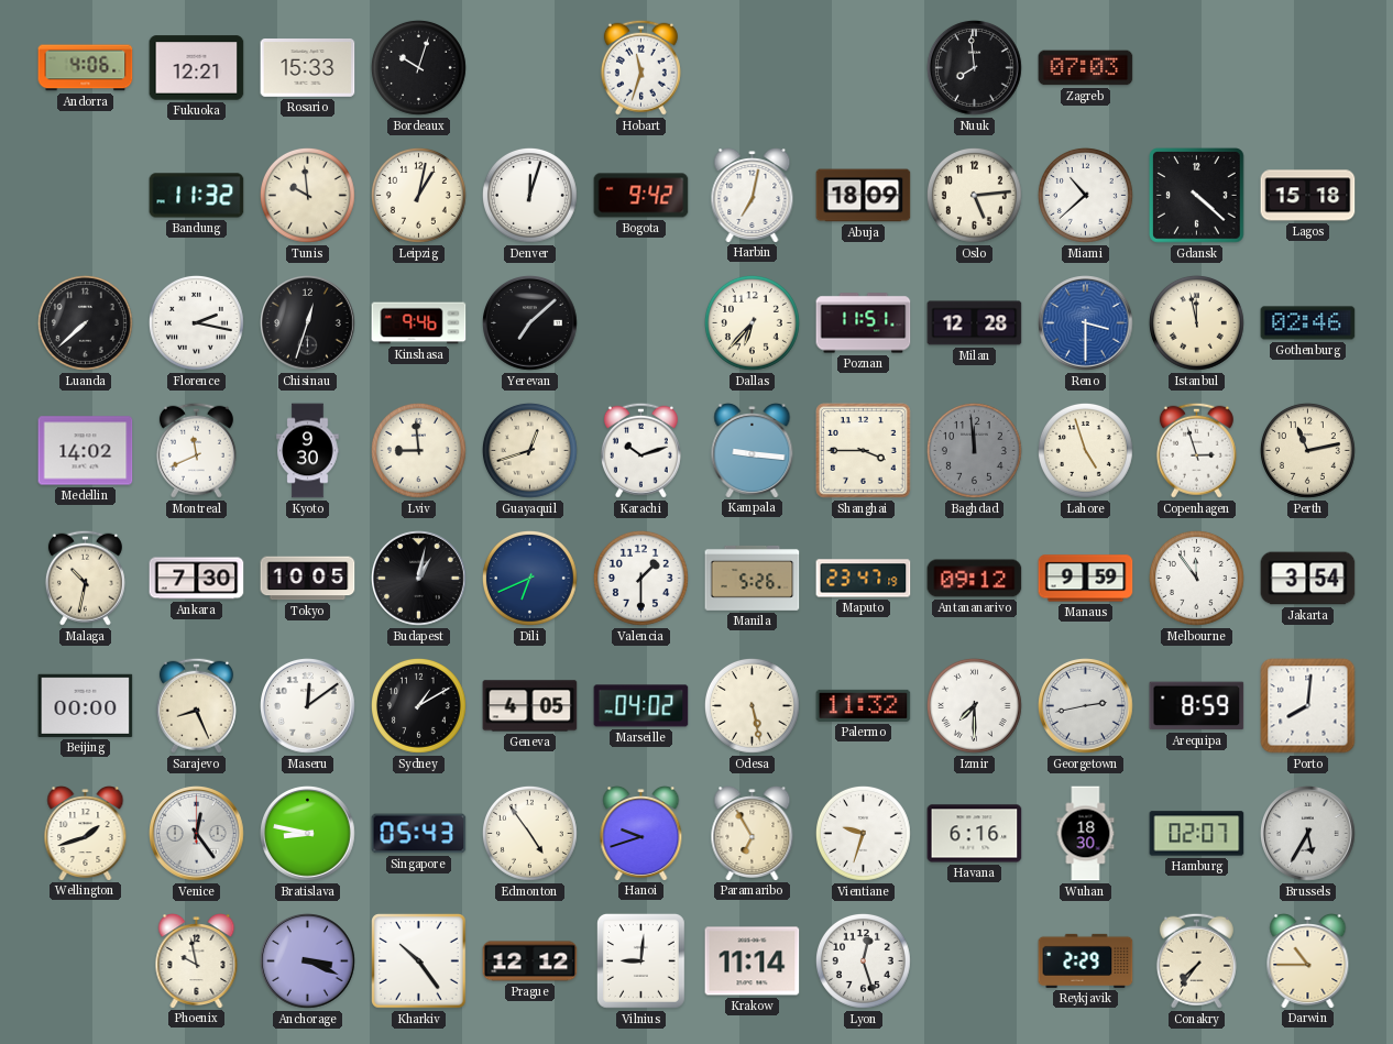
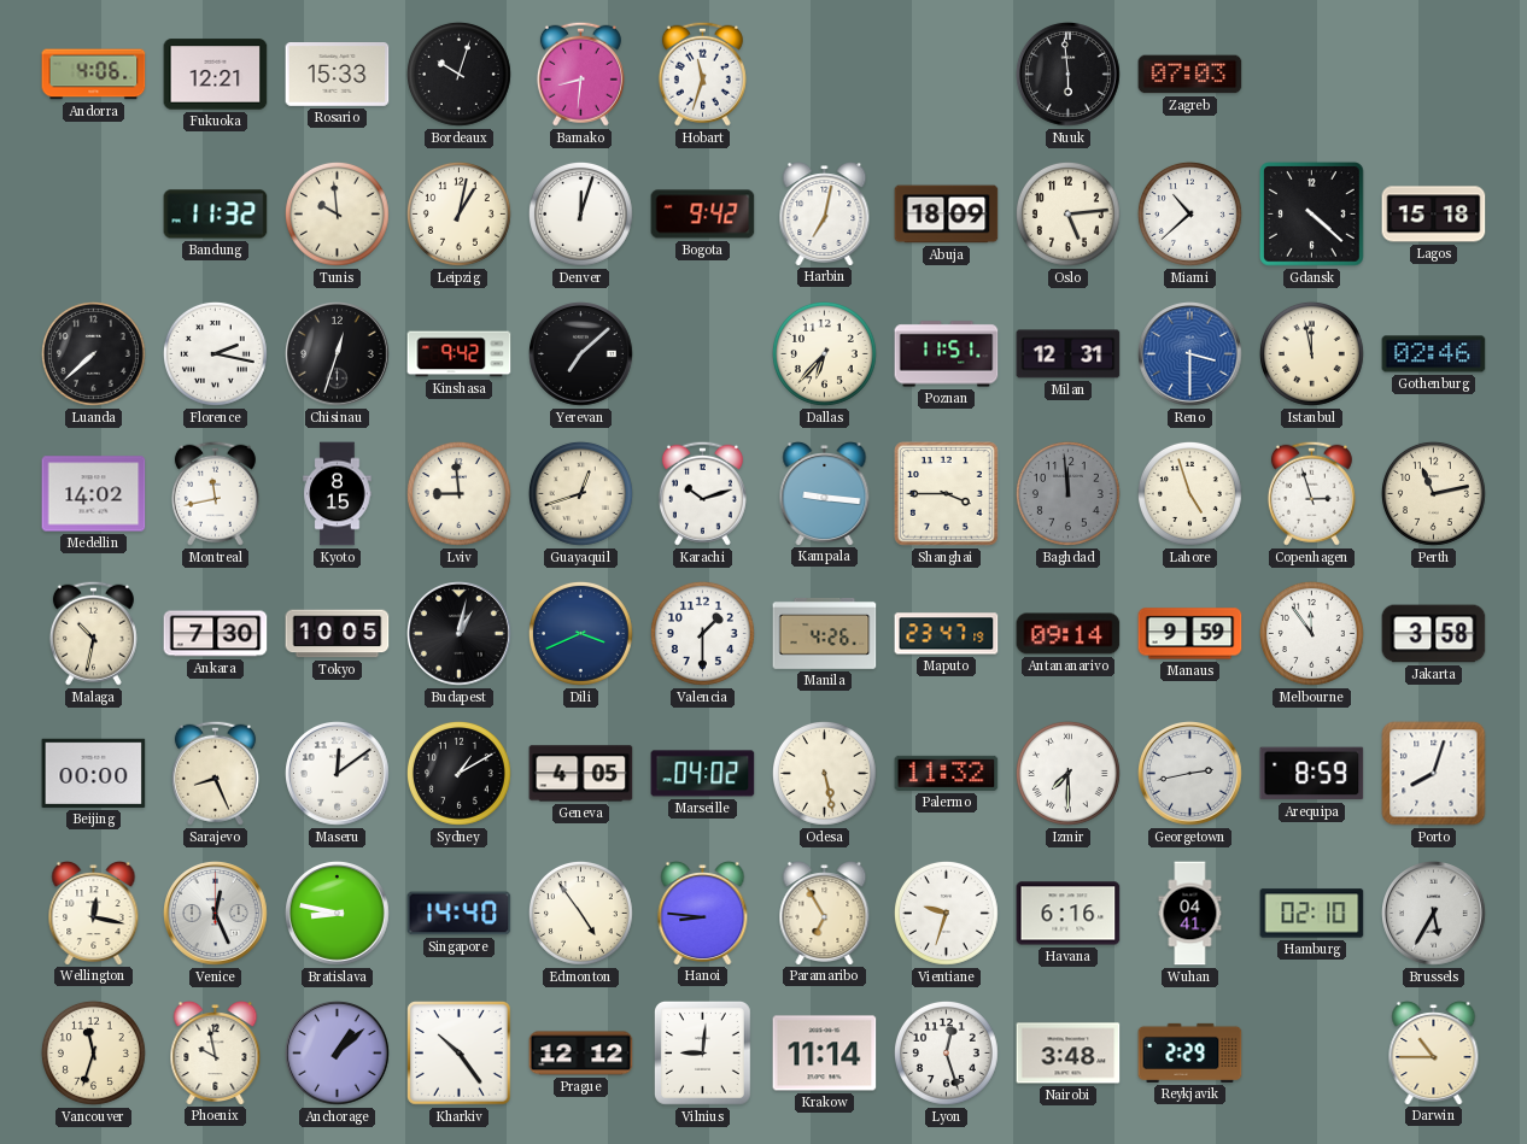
Bamako: none -> 8:31 (580, 74)
Nuuk: 7:59 -> 5:59 (1069, 75)
Kinshasa: 9:46 -> 9:42 (460, 354)
Milan: 12:28 -> 12:31 (1069, 354)
Montreal: 11:41 -> 11:43 (215, 493)
Kyoto: 9:30 -> 8:15 (338, 494)
Dili: 6:41 -> 3:41 (580, 633)
Manila: 5:26 -> 4:26 (825, 633)
Antananarivo: 09:12 -> 09:14 (1069, 634)
Jakarta: 3:54 -> 3:58 (1434, 634)
Porto: 8:01 -> 8:03 (1434, 774)
Wellington: 1:42 -> 12:17 (94, 914)
Venice: 12:24 -> 12:26 (216, 914)
Singapore: 05:43 -> 14:40 (460, 914)
Hanoi: 9:42 -> 8:46 (703, 914)
Wuhan: 18:30 -> 04:41 (1190, 914)
Hamburg: 02:07 -> 02:10 (1312, 914)
Vancouver: none -> 11:33 (93, 1052)
Anchorage: 3:19 -> 1:08 (338, 1054)
Nairobi: none -> 3:48 (1069, 1054)
Conakry: 7:36 -> none (1196, 960)
